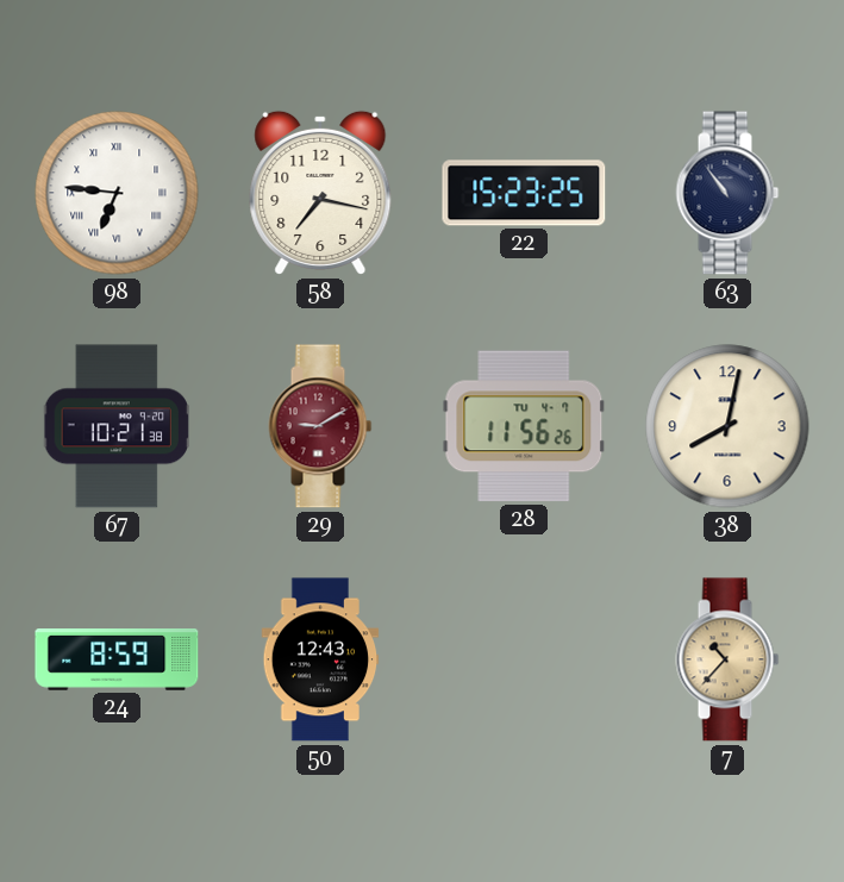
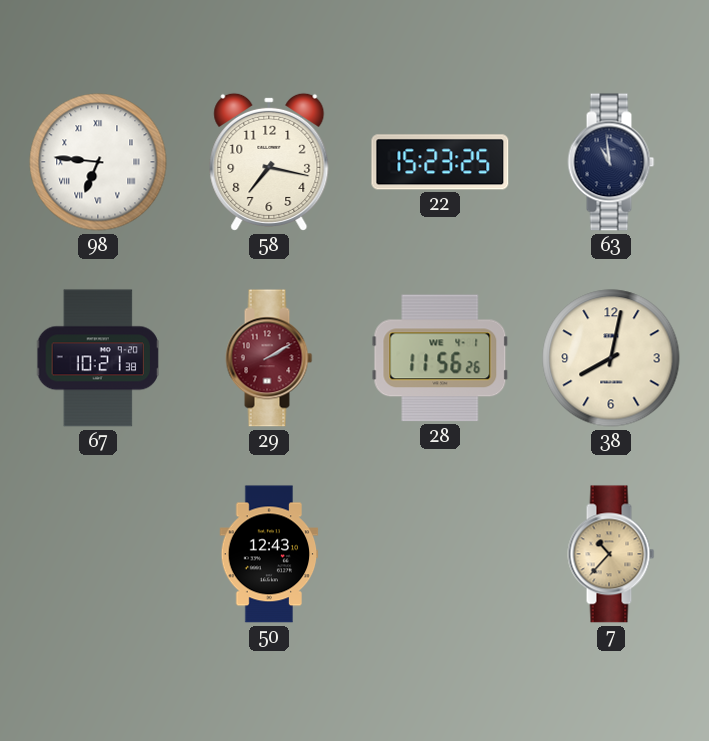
63: 10:54 -> 10:59 (611, 162)
29: 9:10 -> 2:10 (269, 358)
28 date: TU 4-7 -> WE 4-1 (440, 358)
24: 8:59 -> none (117, 661)
